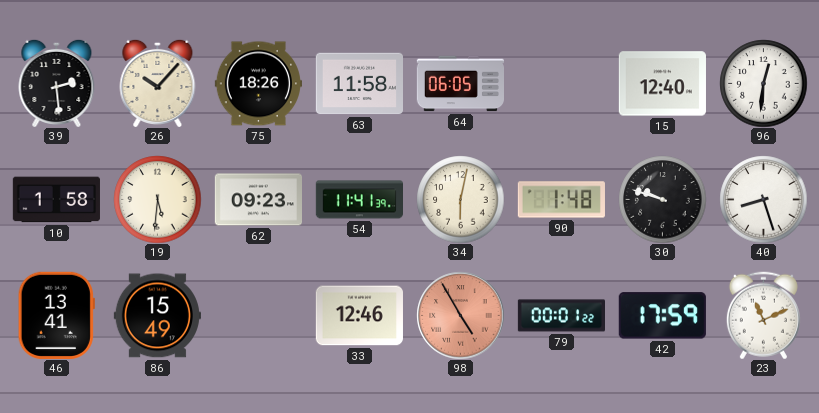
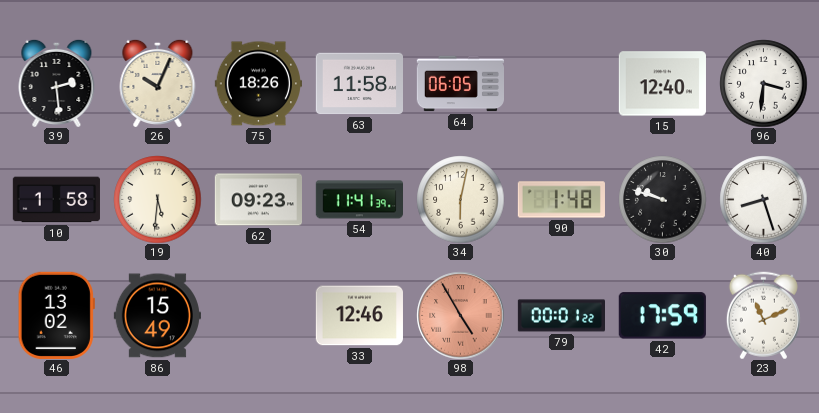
26: 10:07 -> 10:04 (158, 83)
96: 12:31 -> 3:31 (763, 83)
46: 13:41 -> 13:02 (56, 315)
